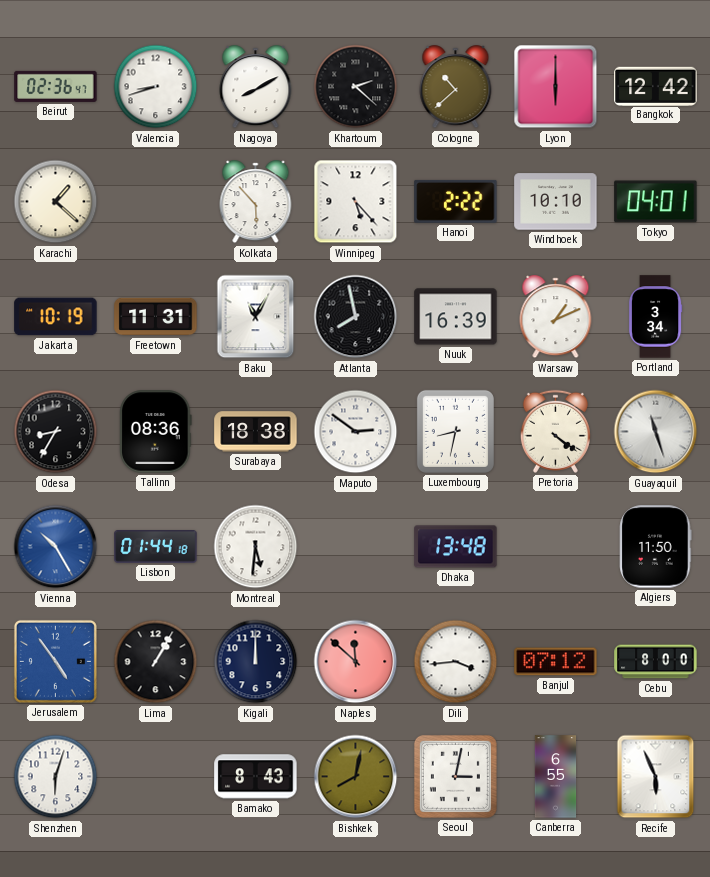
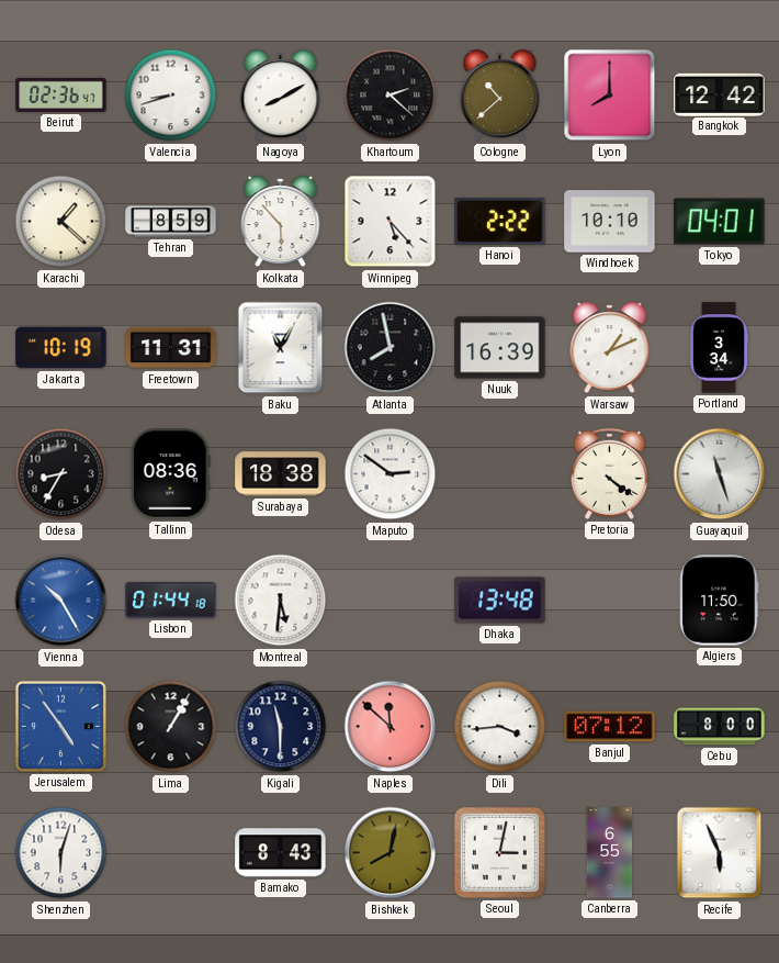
Lyon: 6:00 -> 8:00 (610, 96)
Tehran: none -> 8:59 (171, 222)
Luxembourg: 8:32 -> none (455, 431)
Kigali: 12:00 -> 11:30 (281, 727)
